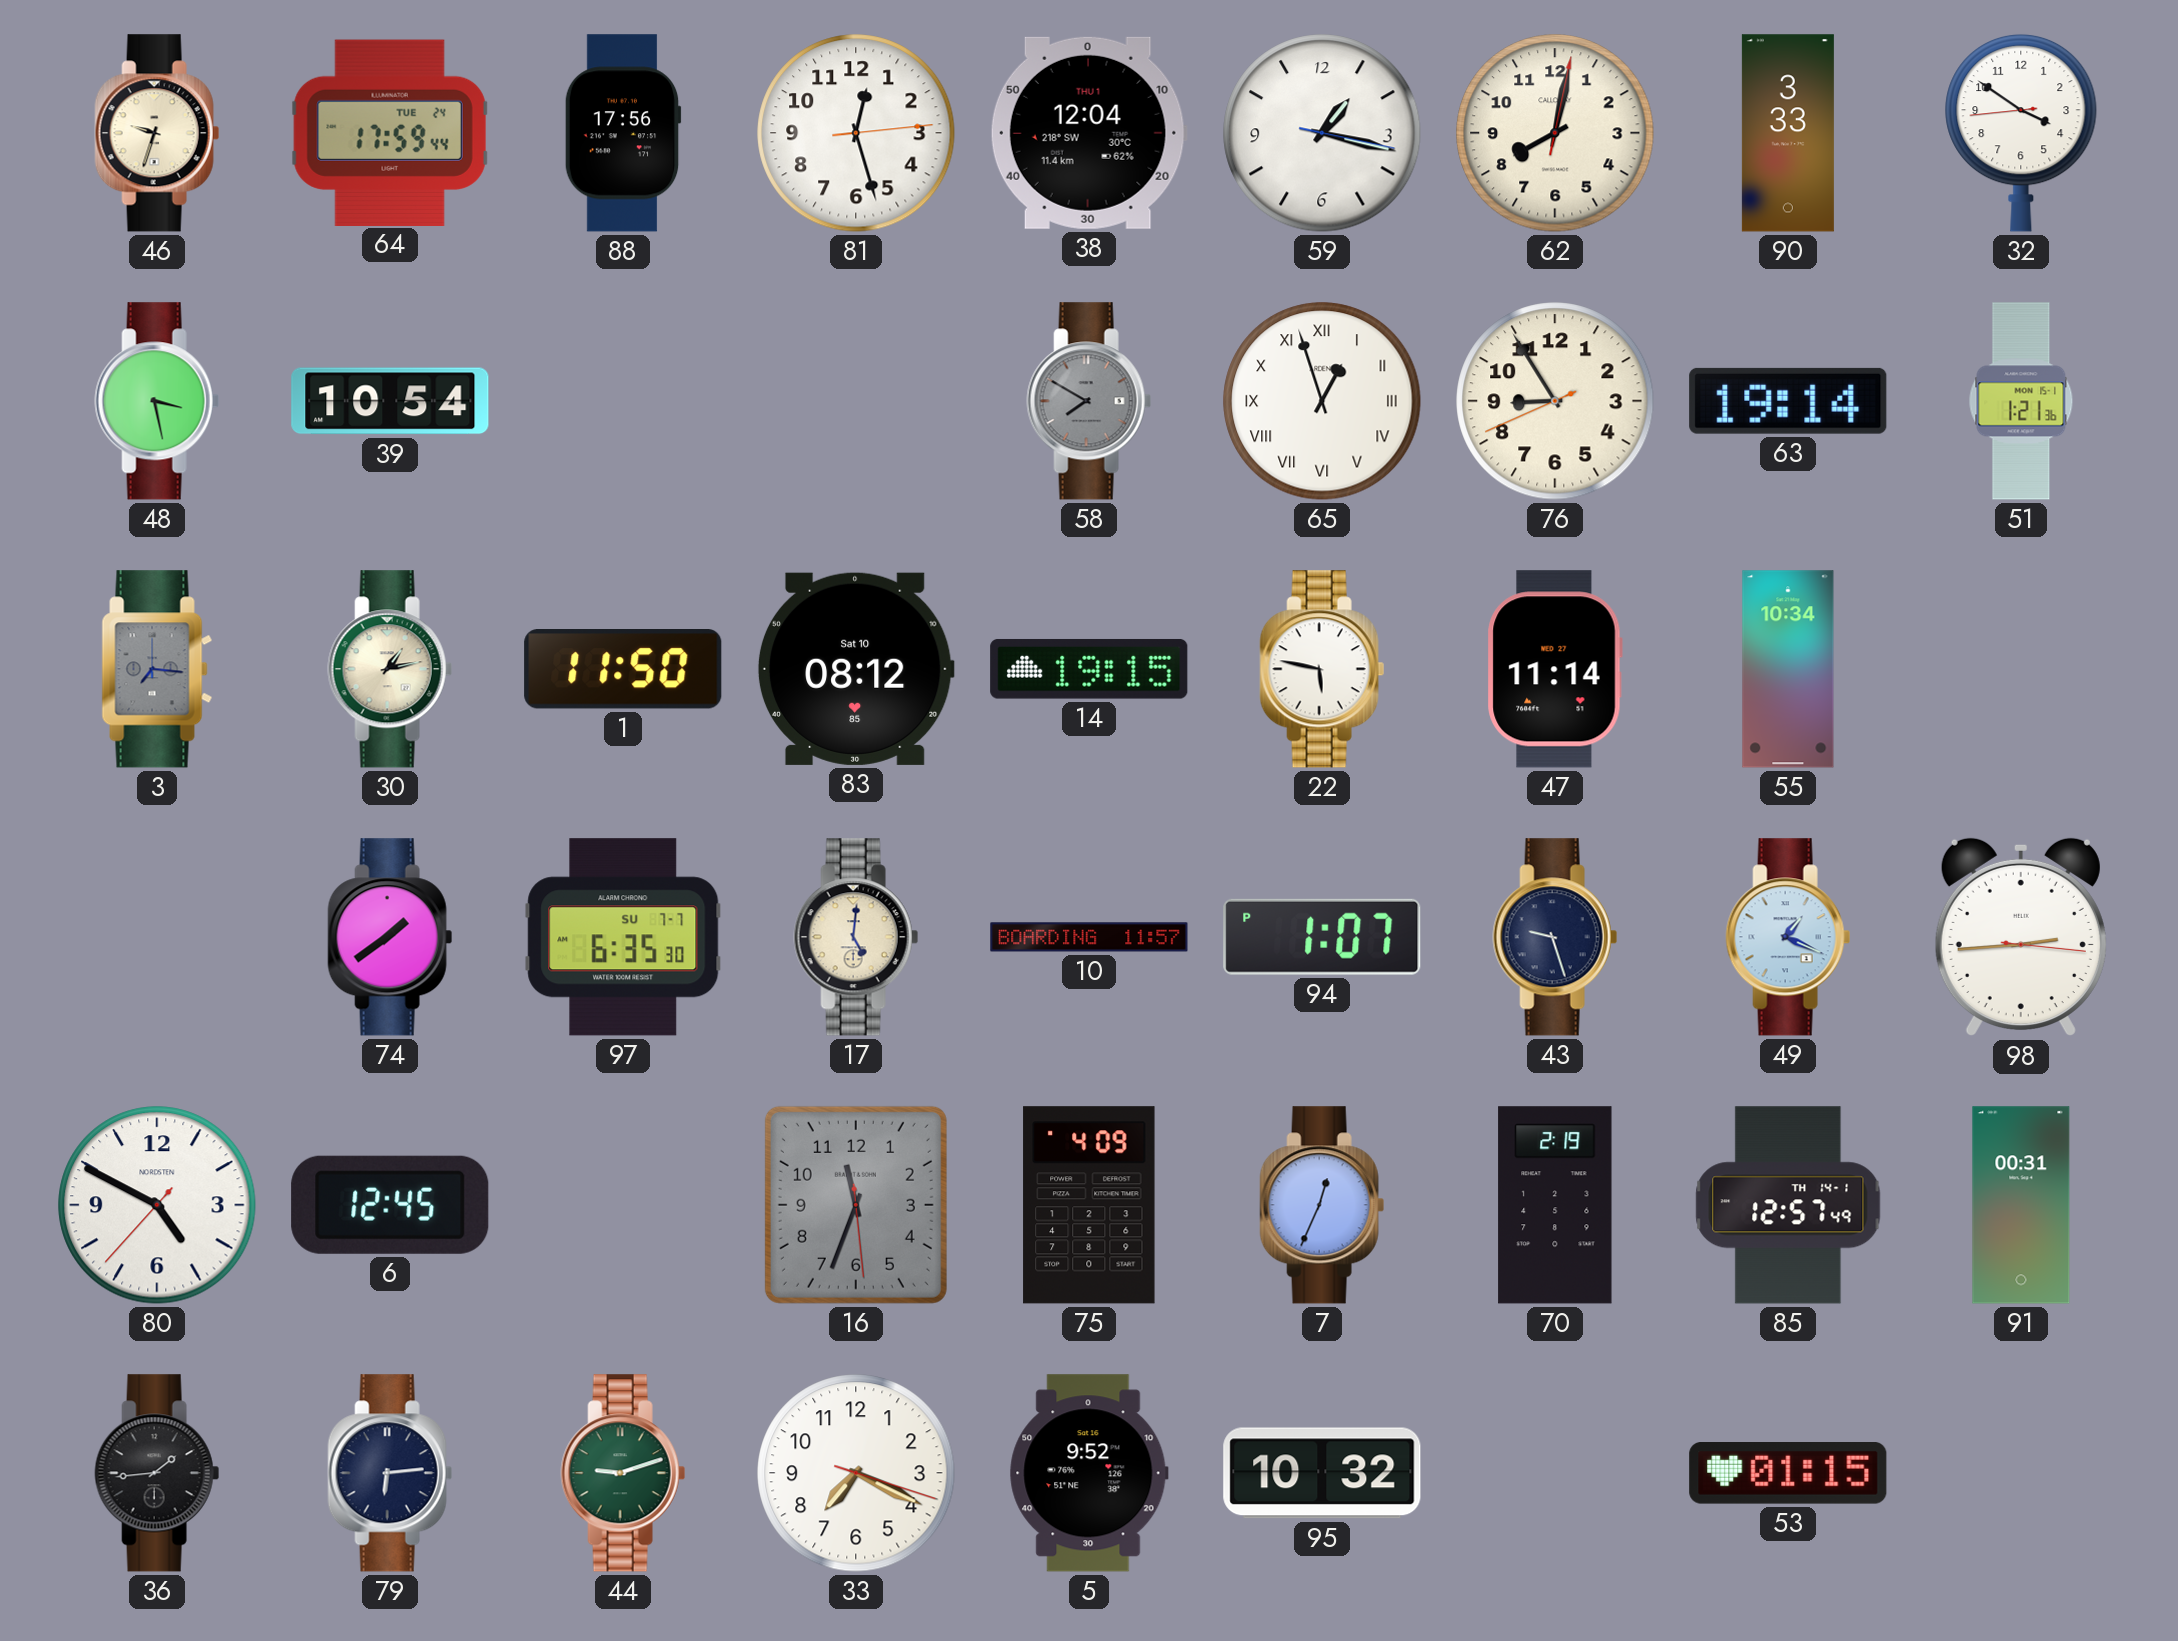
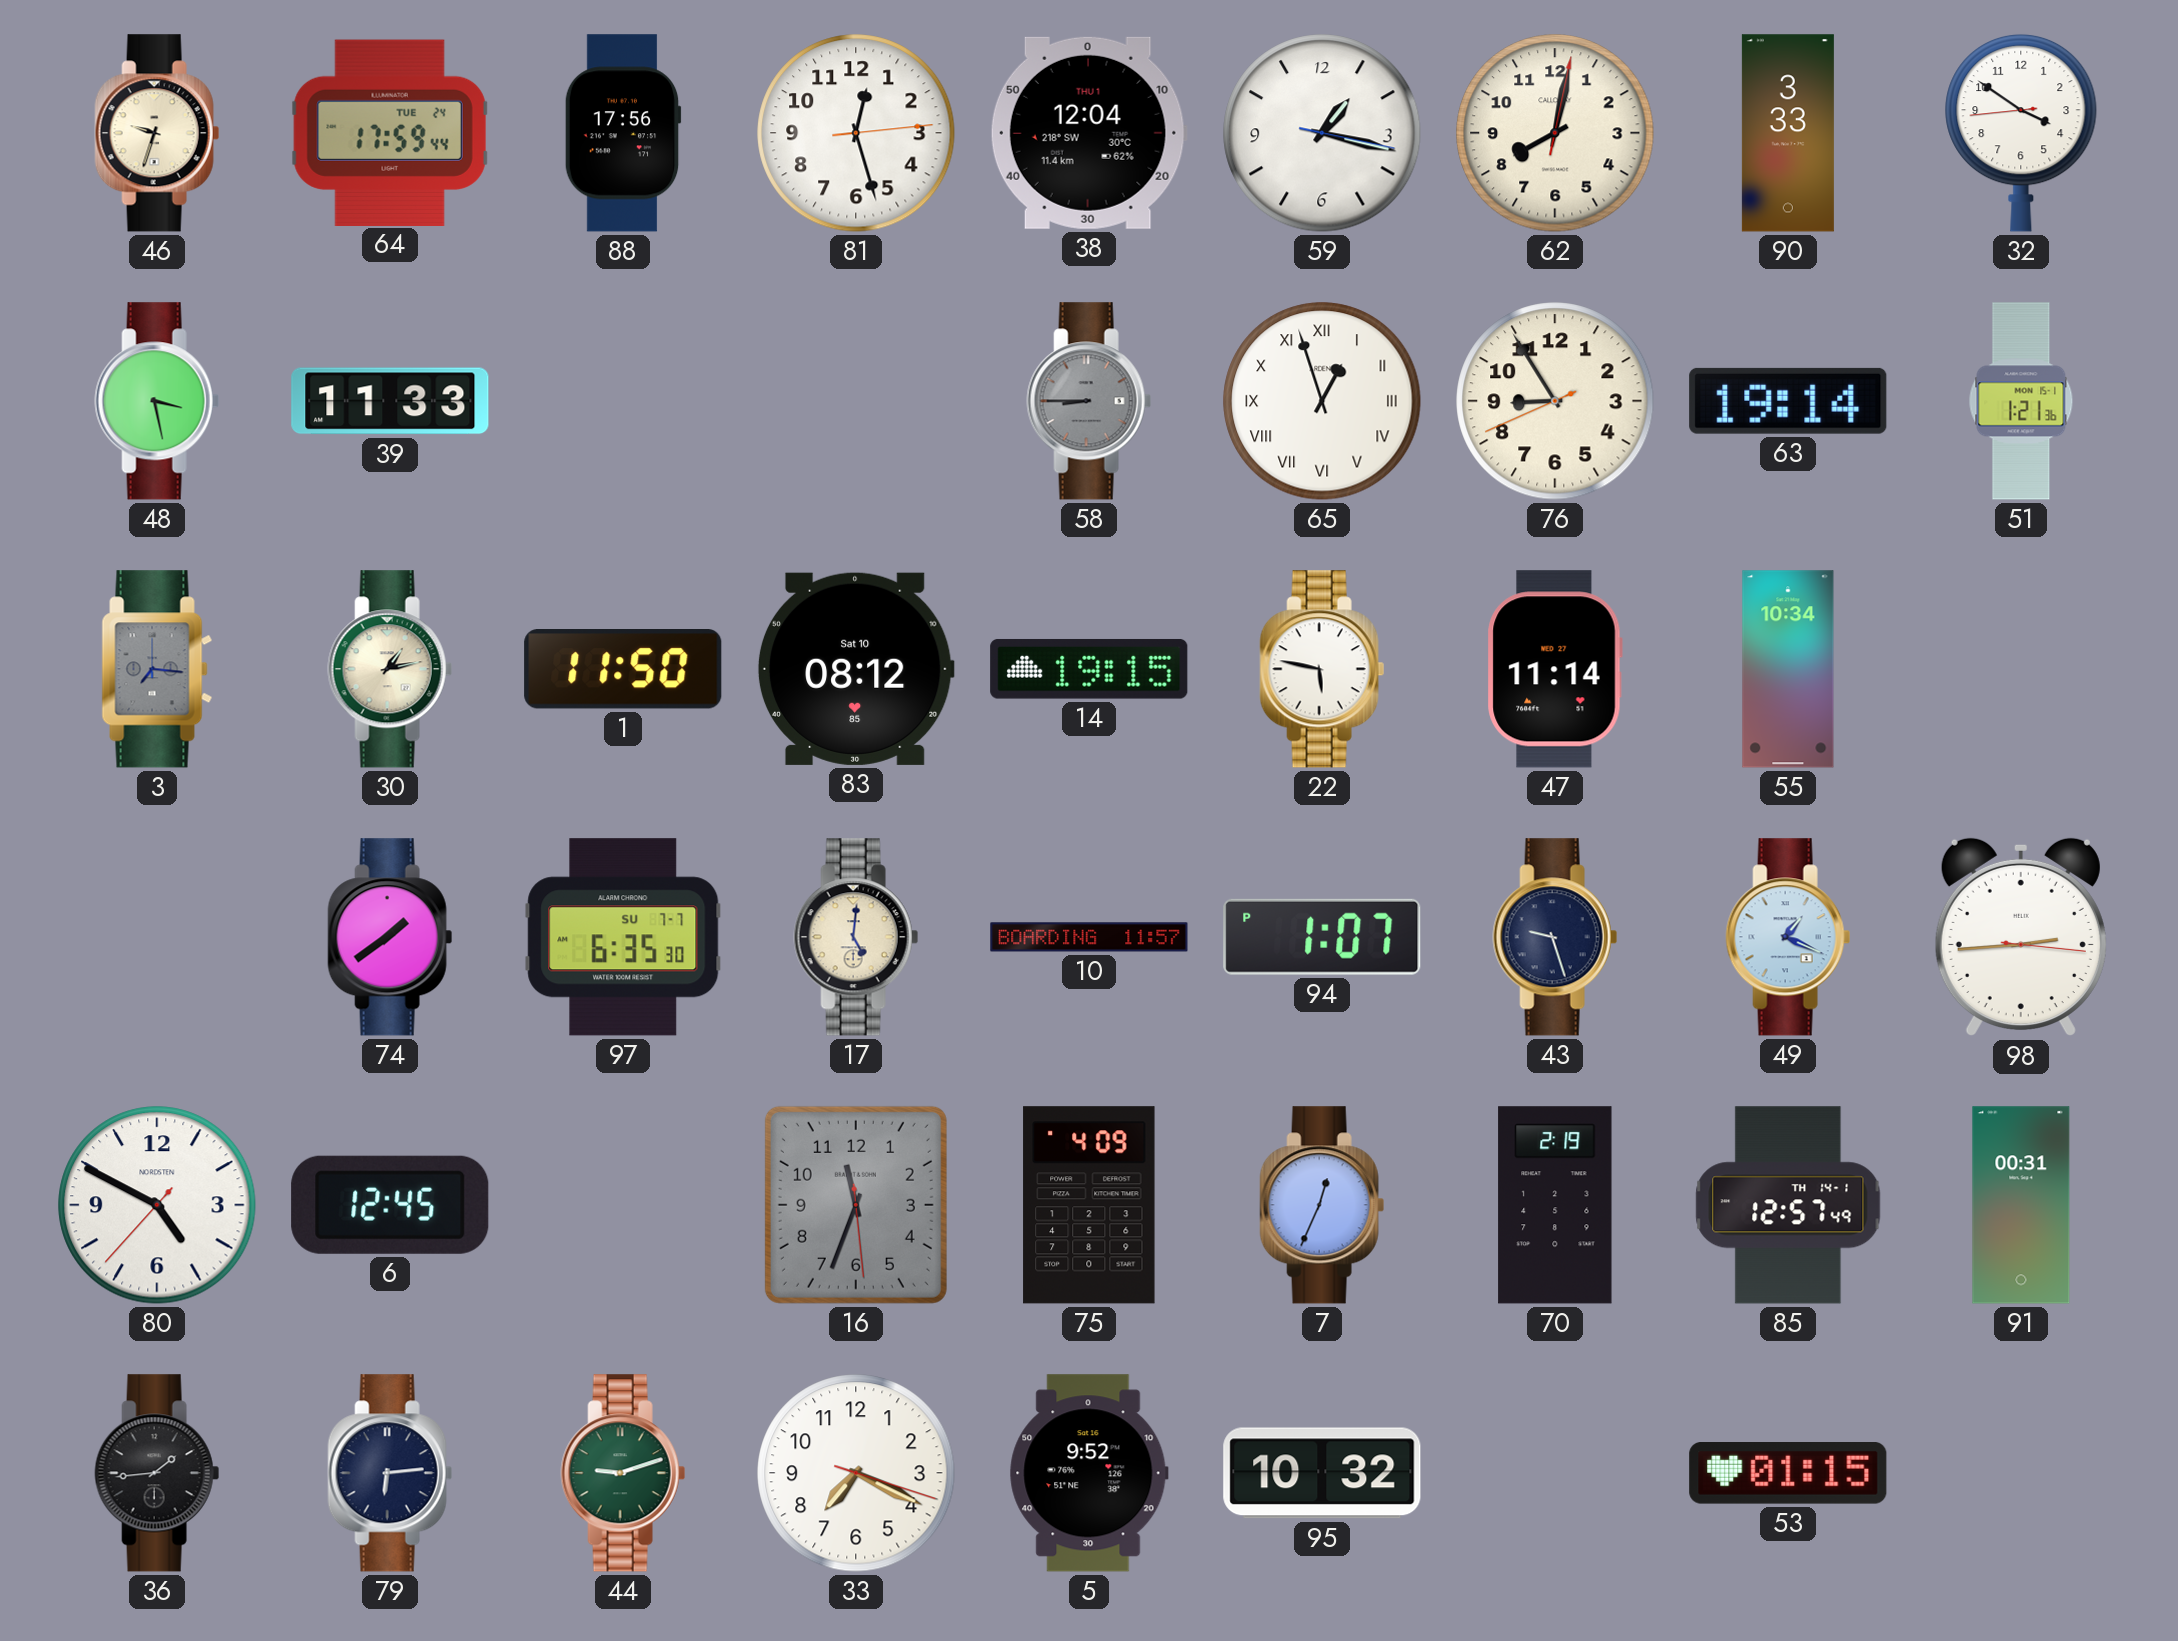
39: 10:54 -> 11:33 (390, 401)
58: 7:50 -> 8:45 (1089, 401)
